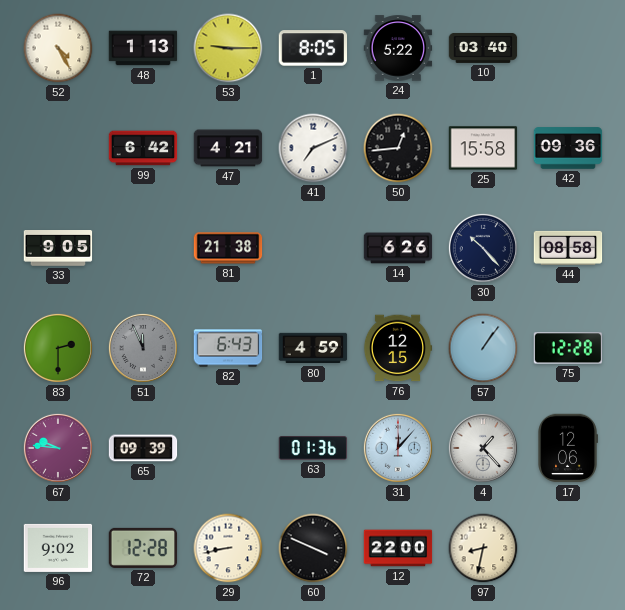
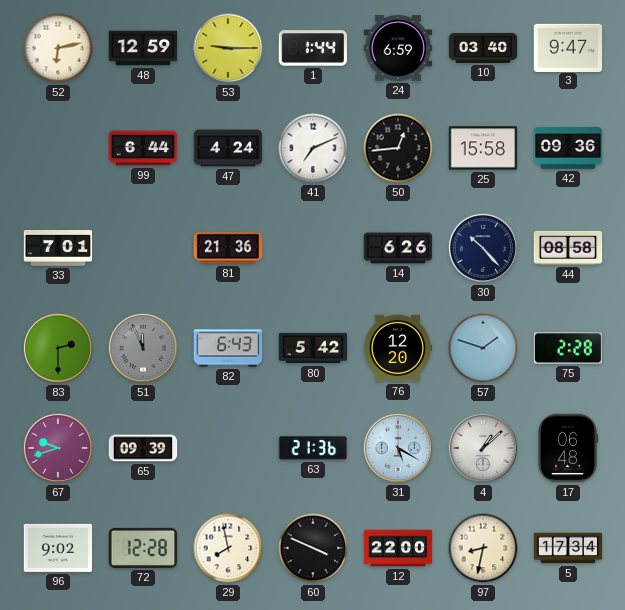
52: 4:25 -> 6:13 (58, 48)
48: 1:13 -> 12:59 (143, 48)
1: 8:05 -> 1:44 (313, 48)
24: 5:22 -> 6:59 (398, 48)
3: none -> 9:47 (568, 47)
99: 6:42 -> 6:44 (143, 148)
47: 4:21 -> 4:24 (228, 148)
33: 9:05 -> 7:01 (58, 249)
81: 21:38 -> 21:36 (228, 248)
80: 4:59 -> 5:42 (313, 348)
76: 12:15 -> 12:20 (398, 348)
57: 1:06 -> 1:48 (483, 348)
75: 12:28 -> 2:28 (568, 348)
67: 9:46 -> 9:42 (58, 448)
63: 01:36 -> 21:36 (313, 449)
31: 12:07 -> 5:20 (398, 448)
4: 1:23 -> 1:08 (483, 448)
17: 12:06 -> 06:48 (568, 448)
29: 8:43 -> 7:58 (228, 548)
5: none -> 17:34 (568, 548)
